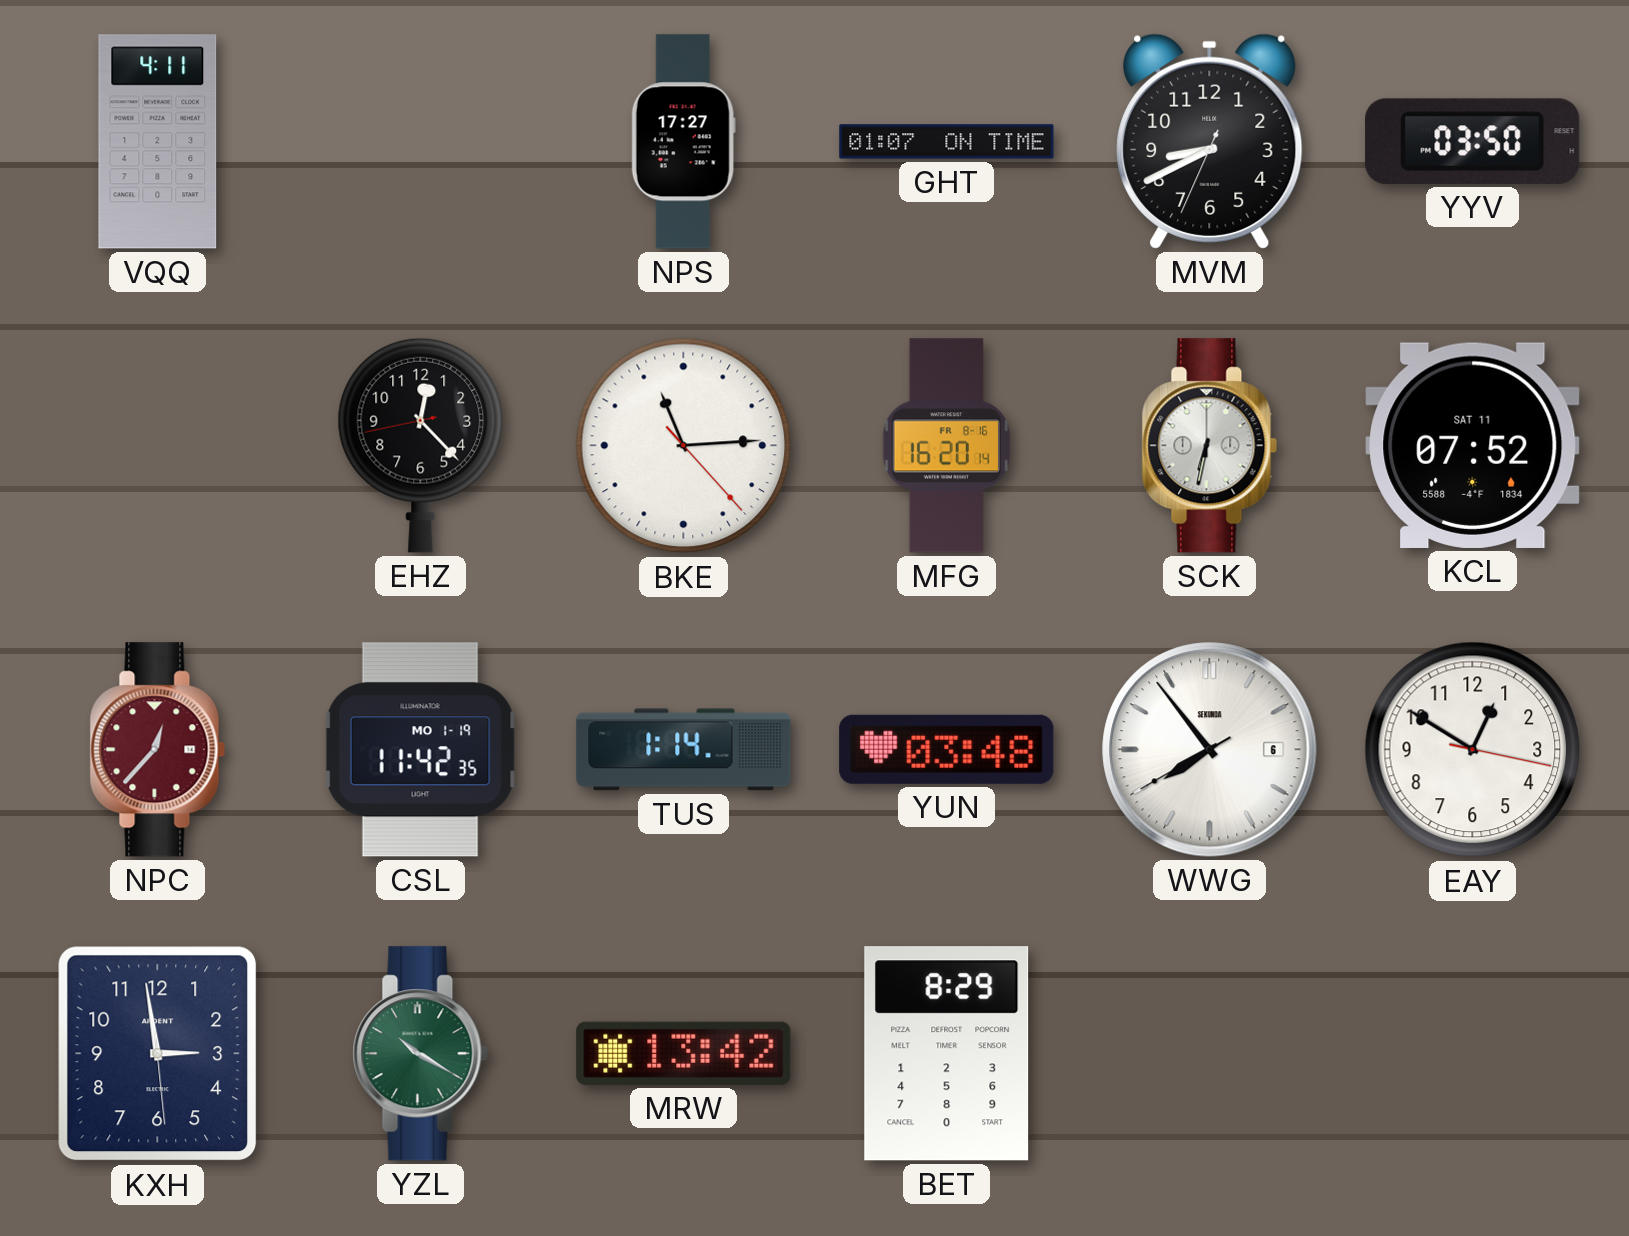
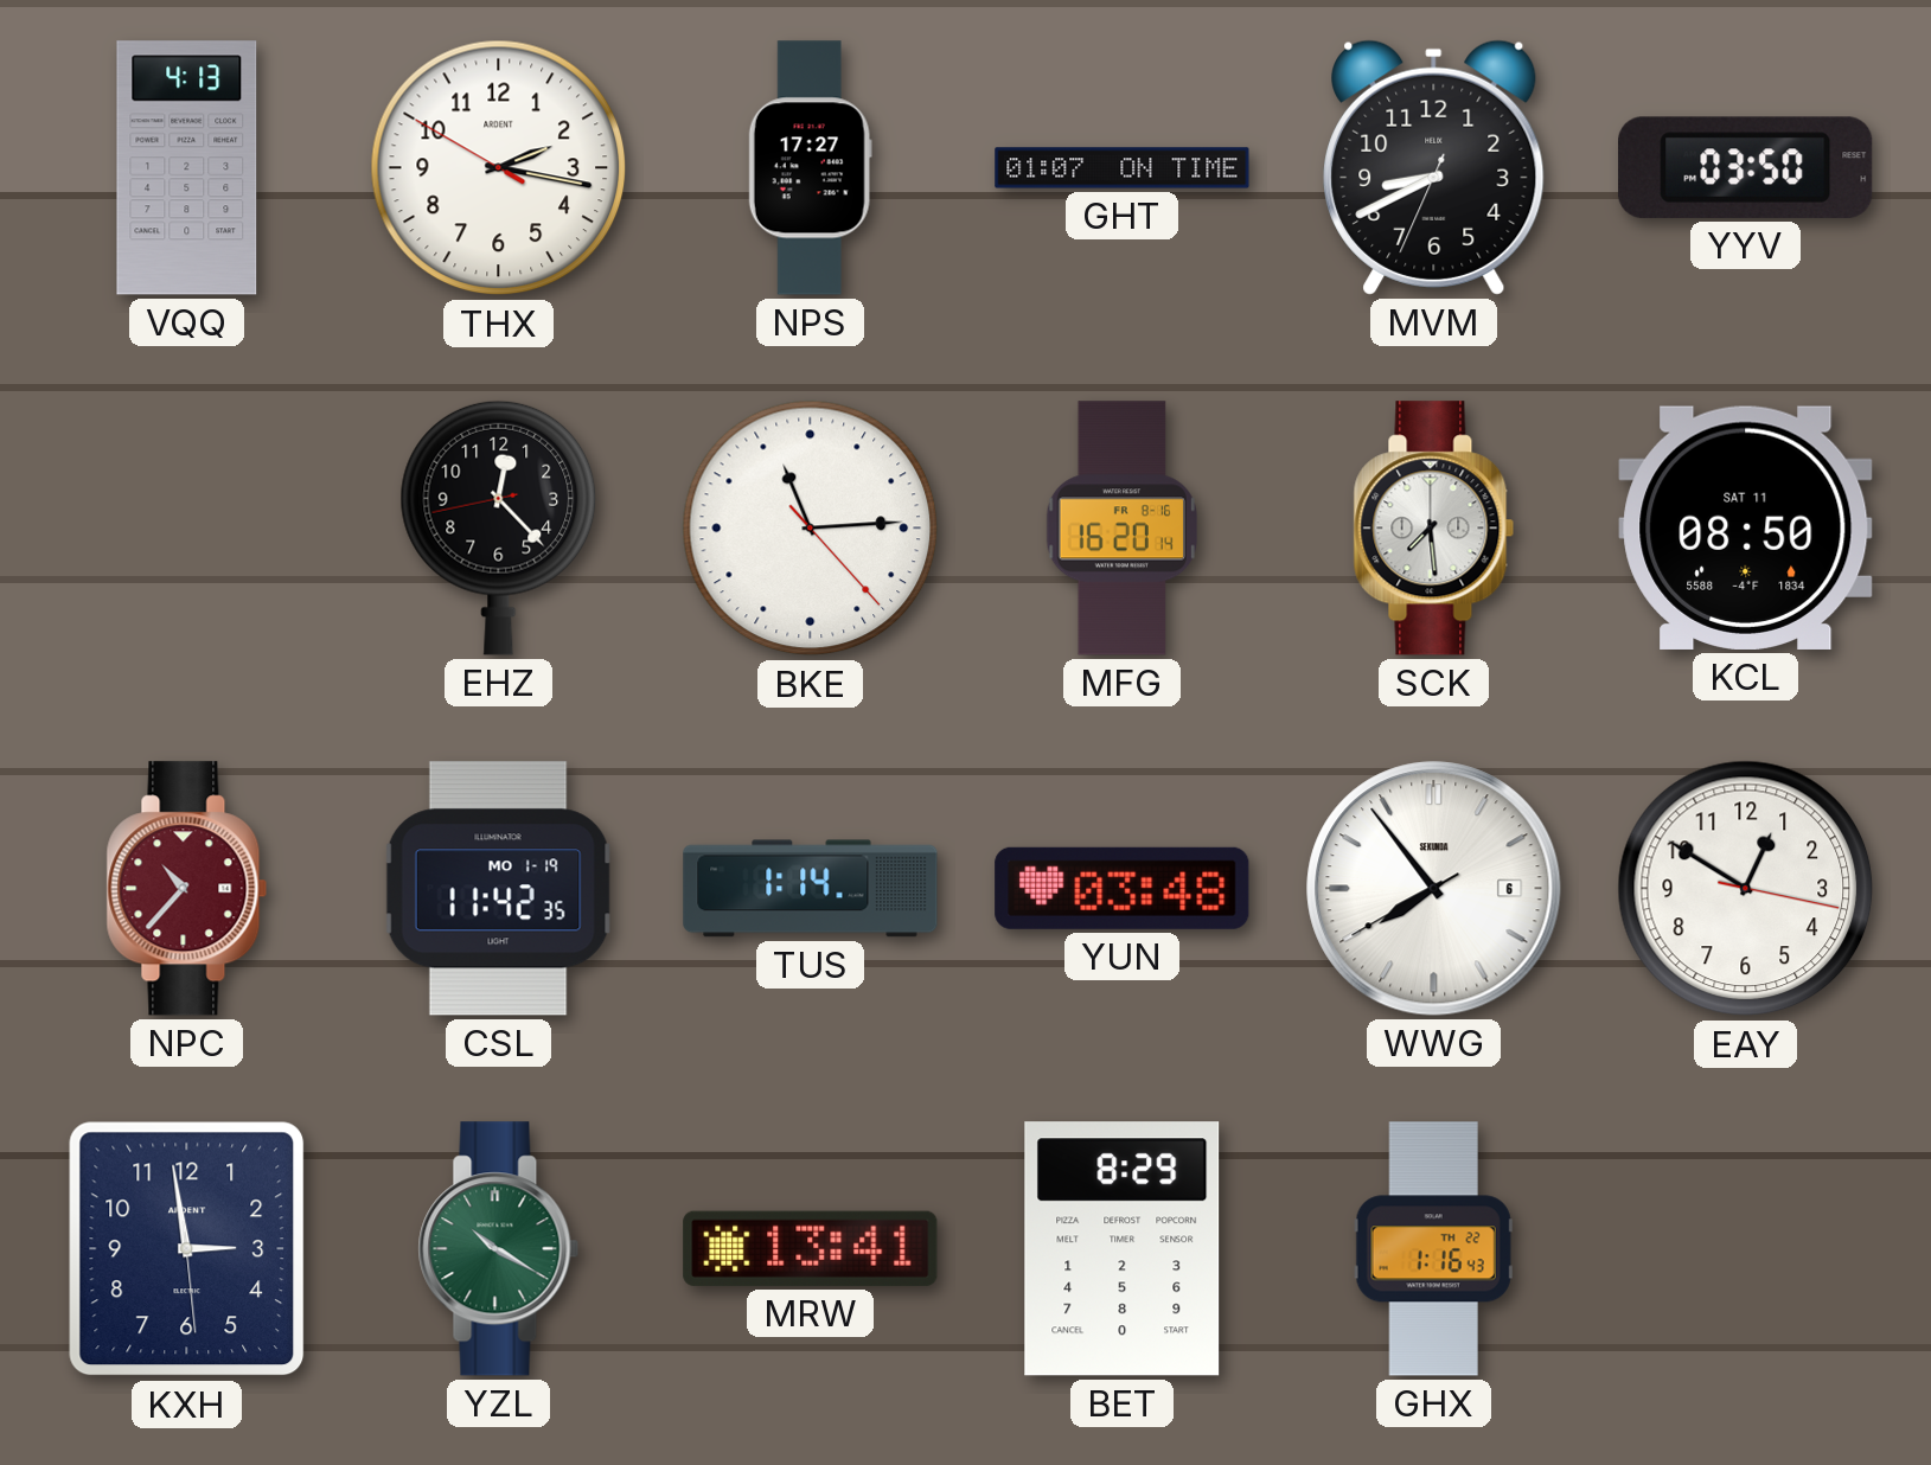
VQQ: 4:11 -> 4:13 (187, 168)
THX: none -> 2:16 (499, 168)
SCK: 6:32 -> 7:29 (1434, 529)
KCL: 07:52 -> 08:50 (1746, 527)
NPC: 12:37 -> 10:37 (187, 889)
MRW: 13:42 -> 13:41 (811, 1248)
GHX: none -> 1:16 (1433, 1249)
